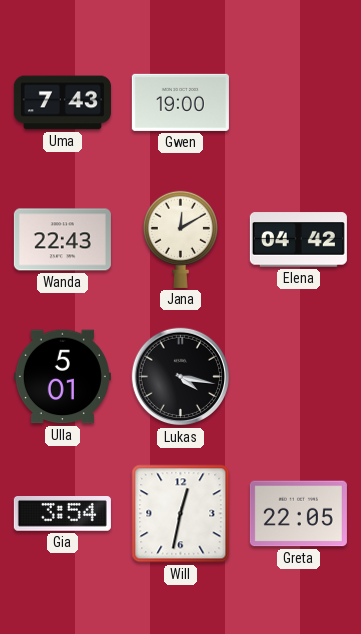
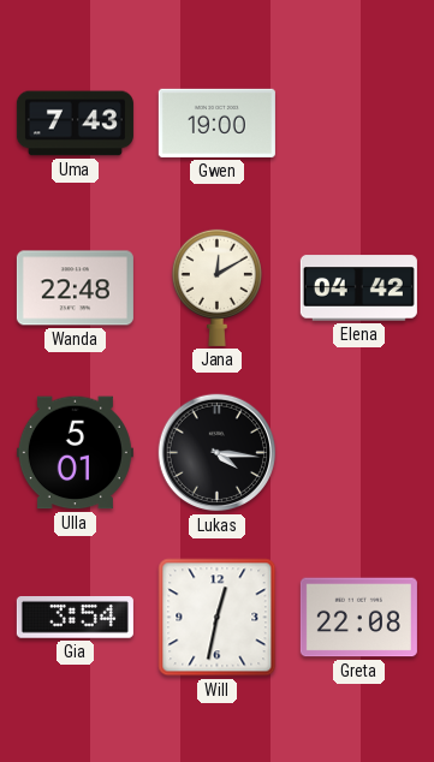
Wanda: 22:43 -> 22:48 (75, 288)
Lukas: 4:17 -> 4:16 (218, 453)
Greta: 22:05 -> 22:08 (358, 618)
